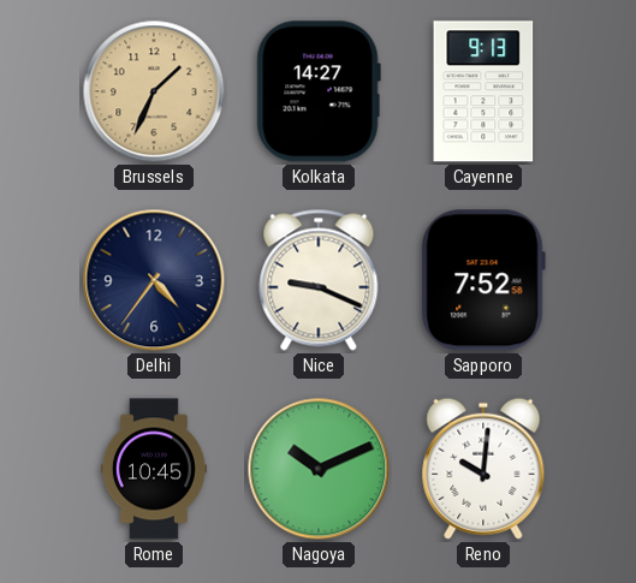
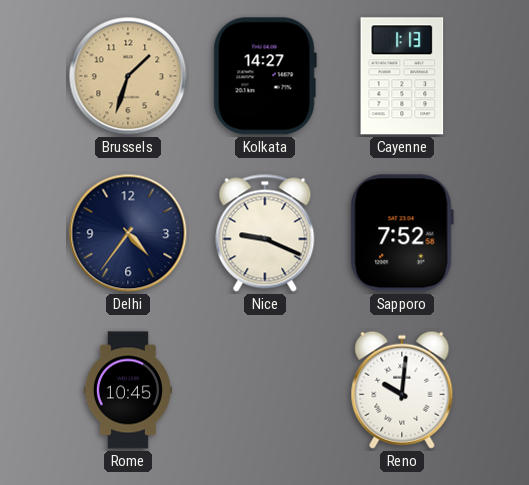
Brussels: 1:34 -> 1:33 (128, 76)
Cayenne: 9:13 -> 1:13 (402, 76)
Nagoya: 10:11 -> none (319, 469)
